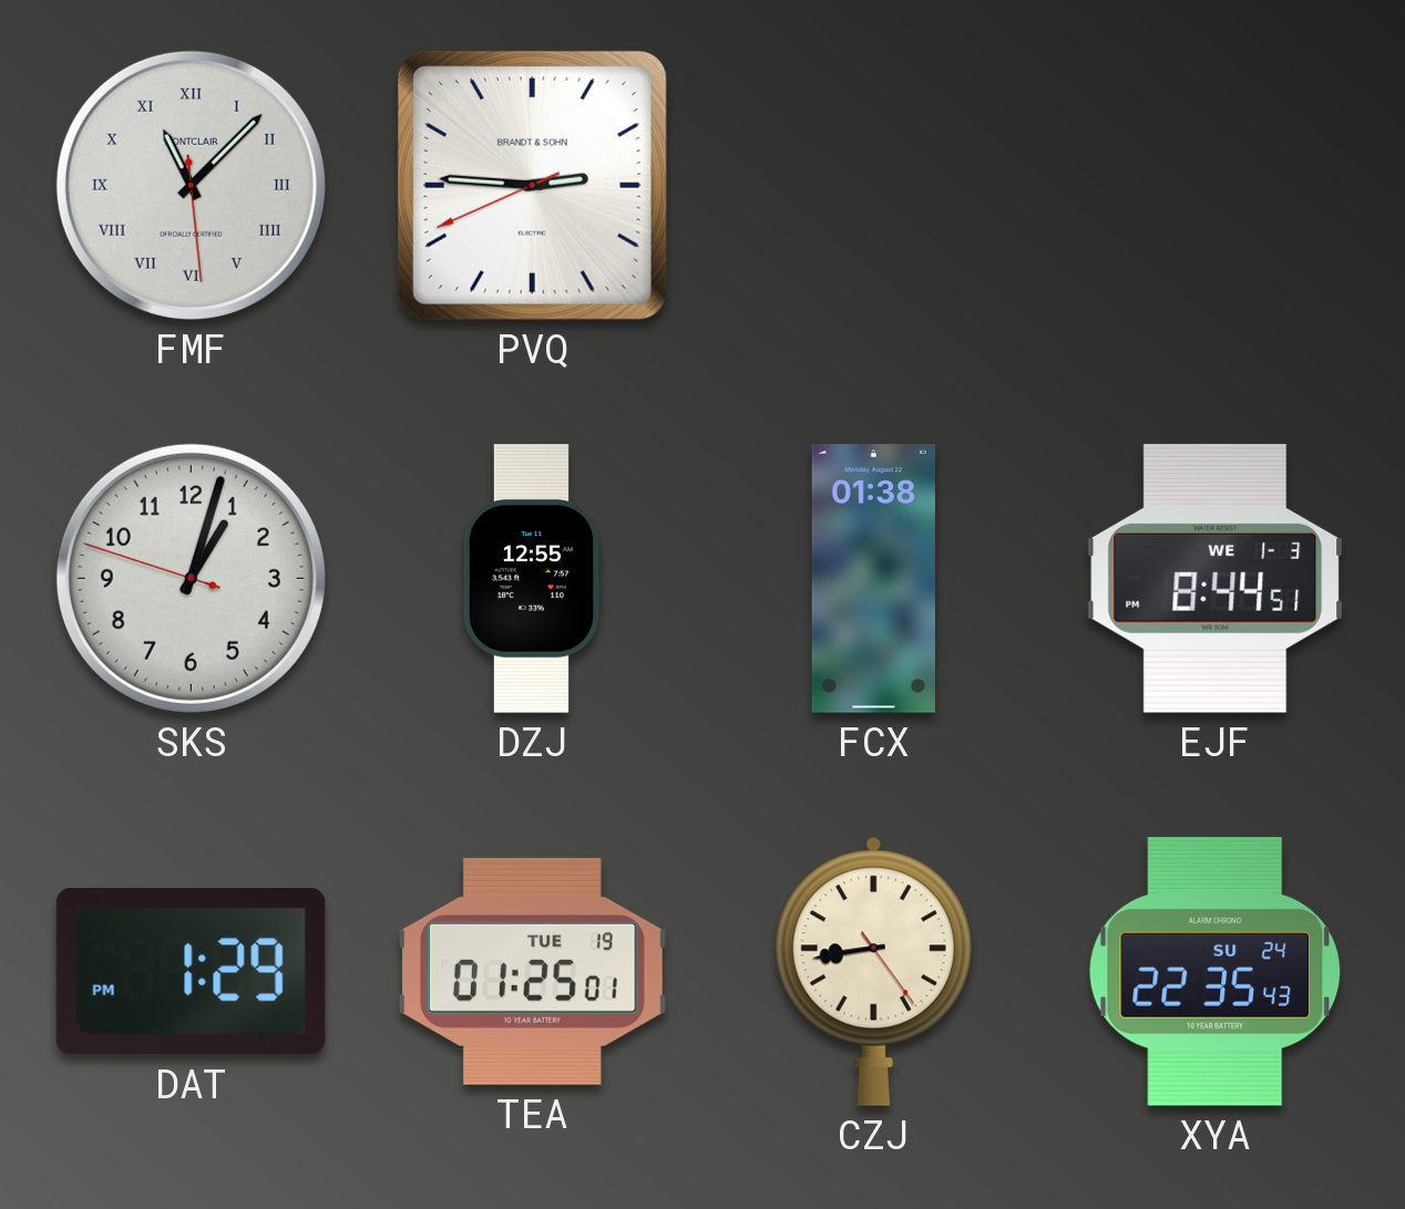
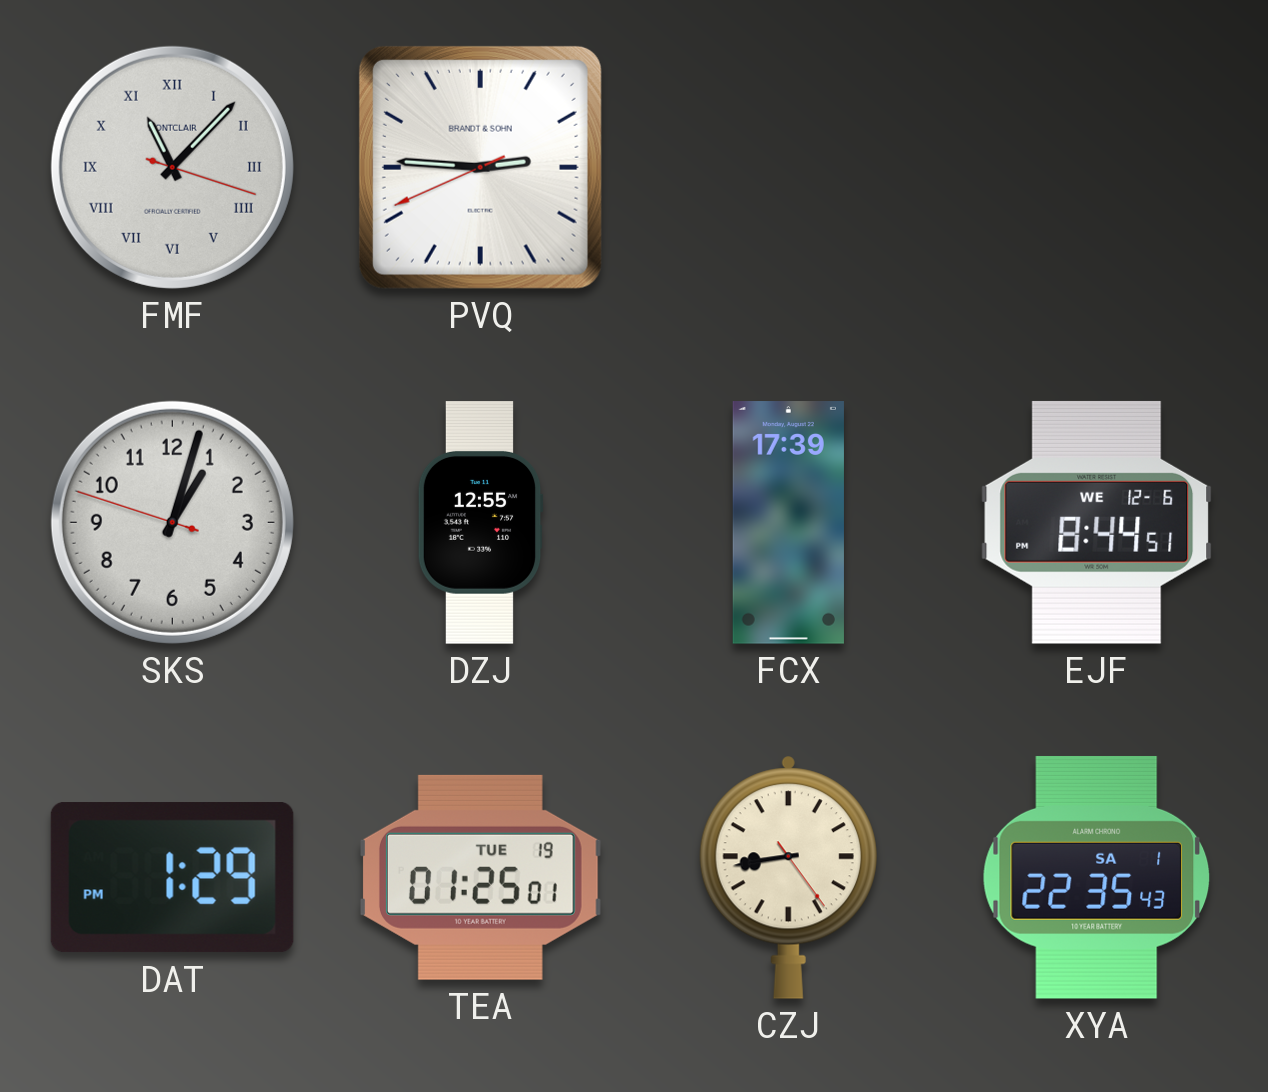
FMF: 11:07:29 -> 11:07:18 (172, 167)
FCX: 01:38 -> 17:39 (788, 523)
EJF date: WE 1-3 -> WE 12-6 (1097, 522)
XYA date: SU 24 -> SA 1 (1097, 877)
